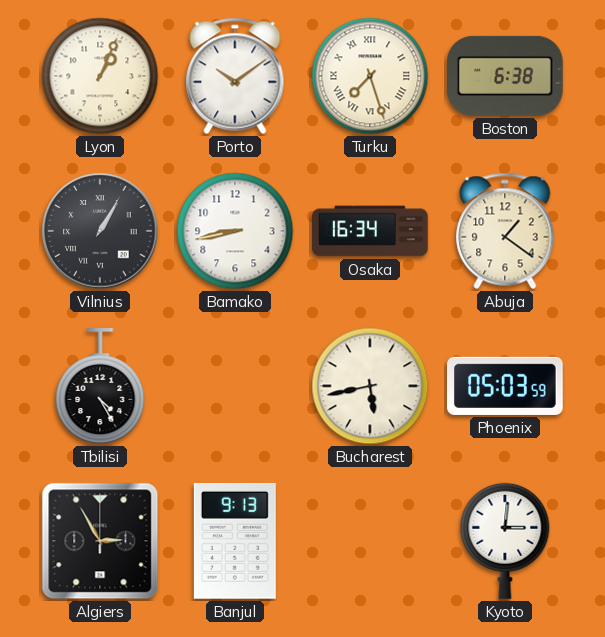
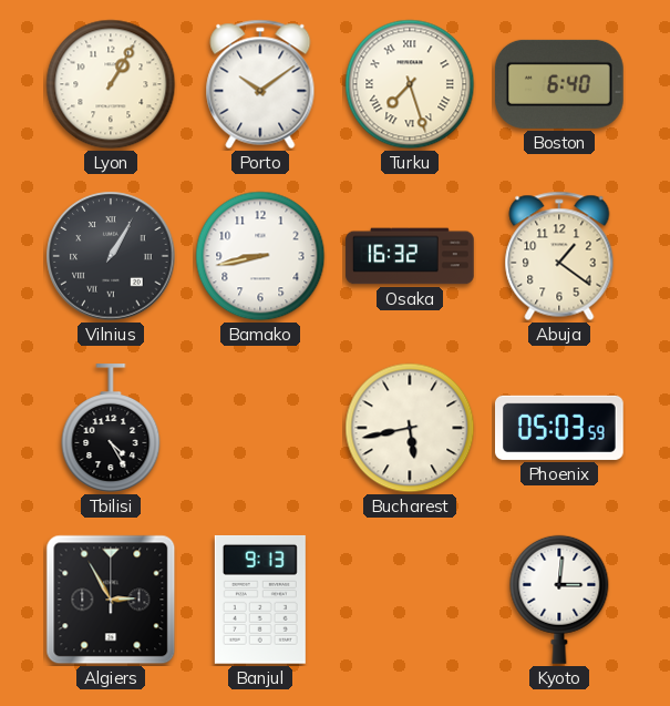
Lyon: 1:04 -> 1:05 (111, 84)
Boston: 6:38 -> 6:40 (560, 84)
Osaka: 16:34 -> 16:32 (410, 256)
